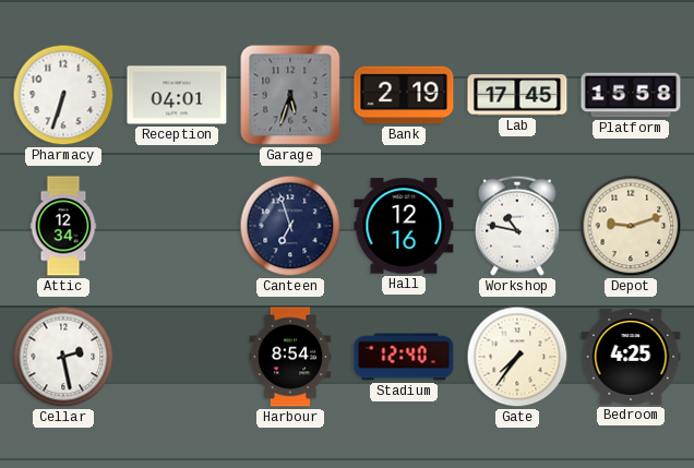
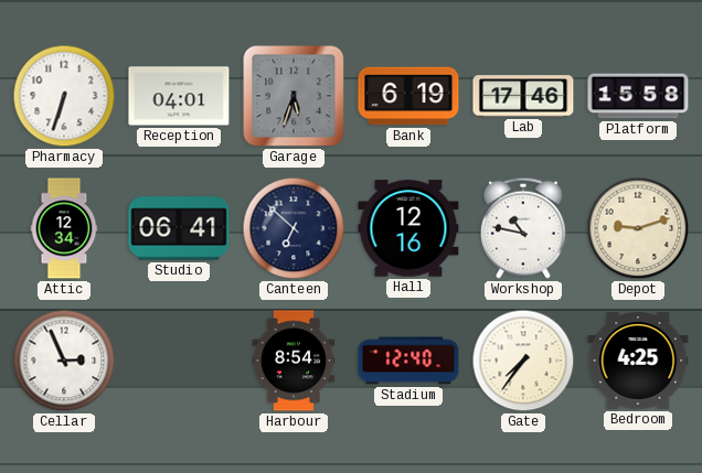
Bank: 2:19 -> 6:19 (408, 96)
Lab: 17:45 -> 17:46 (523, 96)
Studio: none -> 06:41 (179, 228)
Canteen: 6:57 -> 6:52 (294, 228)
Cellar: 2:28 -> 2:56 (64, 361)
